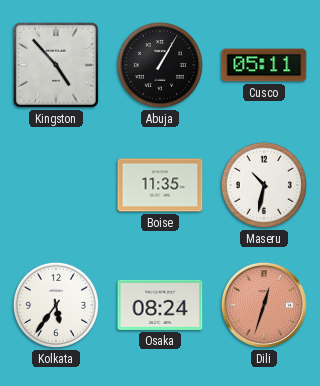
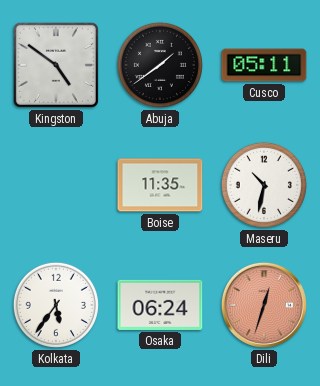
Kingston: 4:53 -> 4:51 (56, 65)
Abuja: 1:05 -> 1:39 (160, 65)
Osaka: 08:24 -> 06:24 (160, 305)
